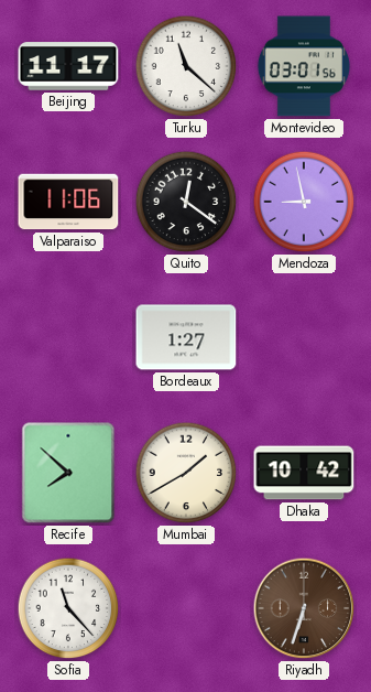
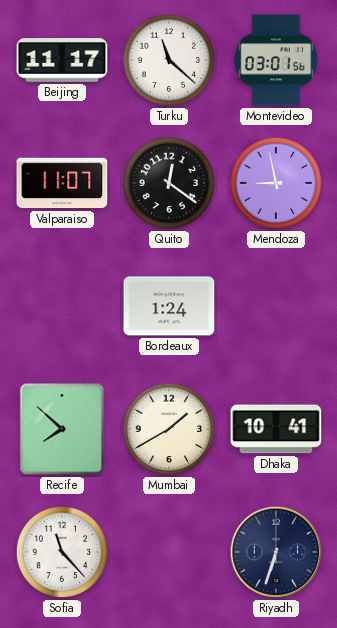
Valparaiso: 11:06 -> 11:07 (62, 183)
Bordeaux: 1:27 -> 1:24 (169, 306)
Dhaka: 10:42 -> 10:41 (276, 429)
Riyadh dial: brown -> navy (276, 552)
